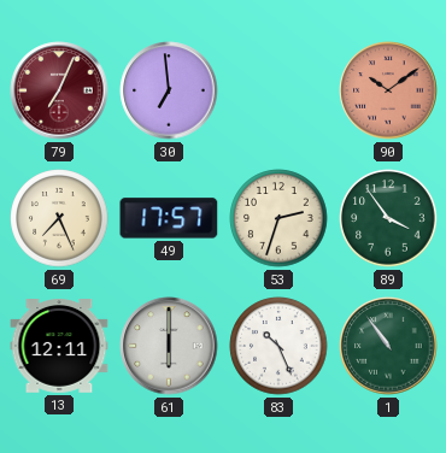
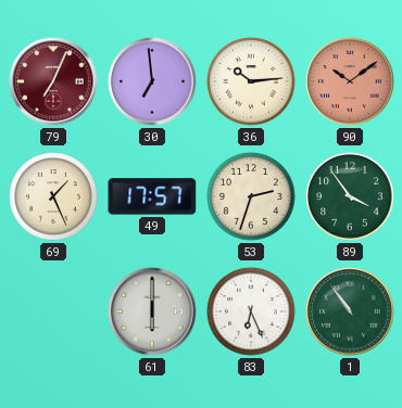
36: none -> 10:14 (251, 81)
69: 7:26 -> 1:26 (53, 196)
13: 12:11 -> none (59, 347)
83: 10:26 -> 6:26 (251, 311)
